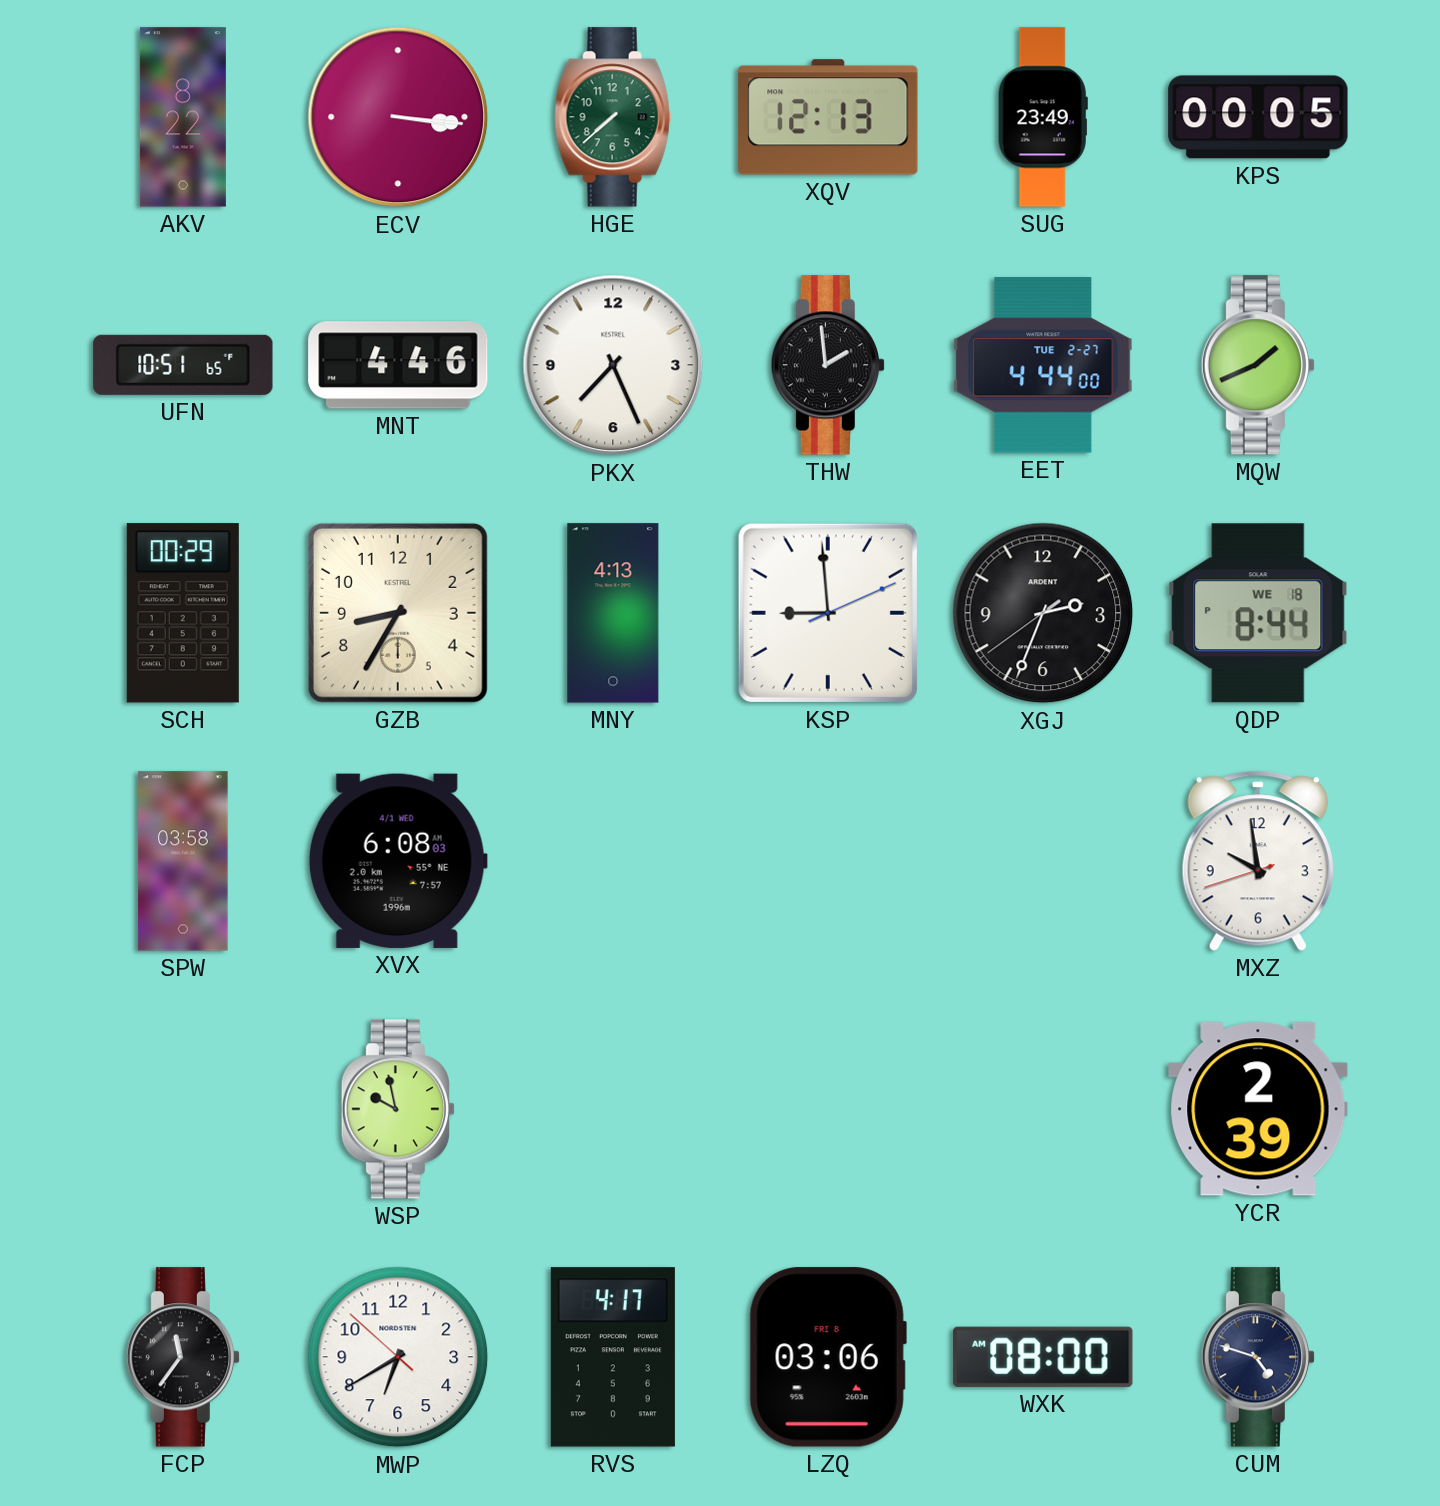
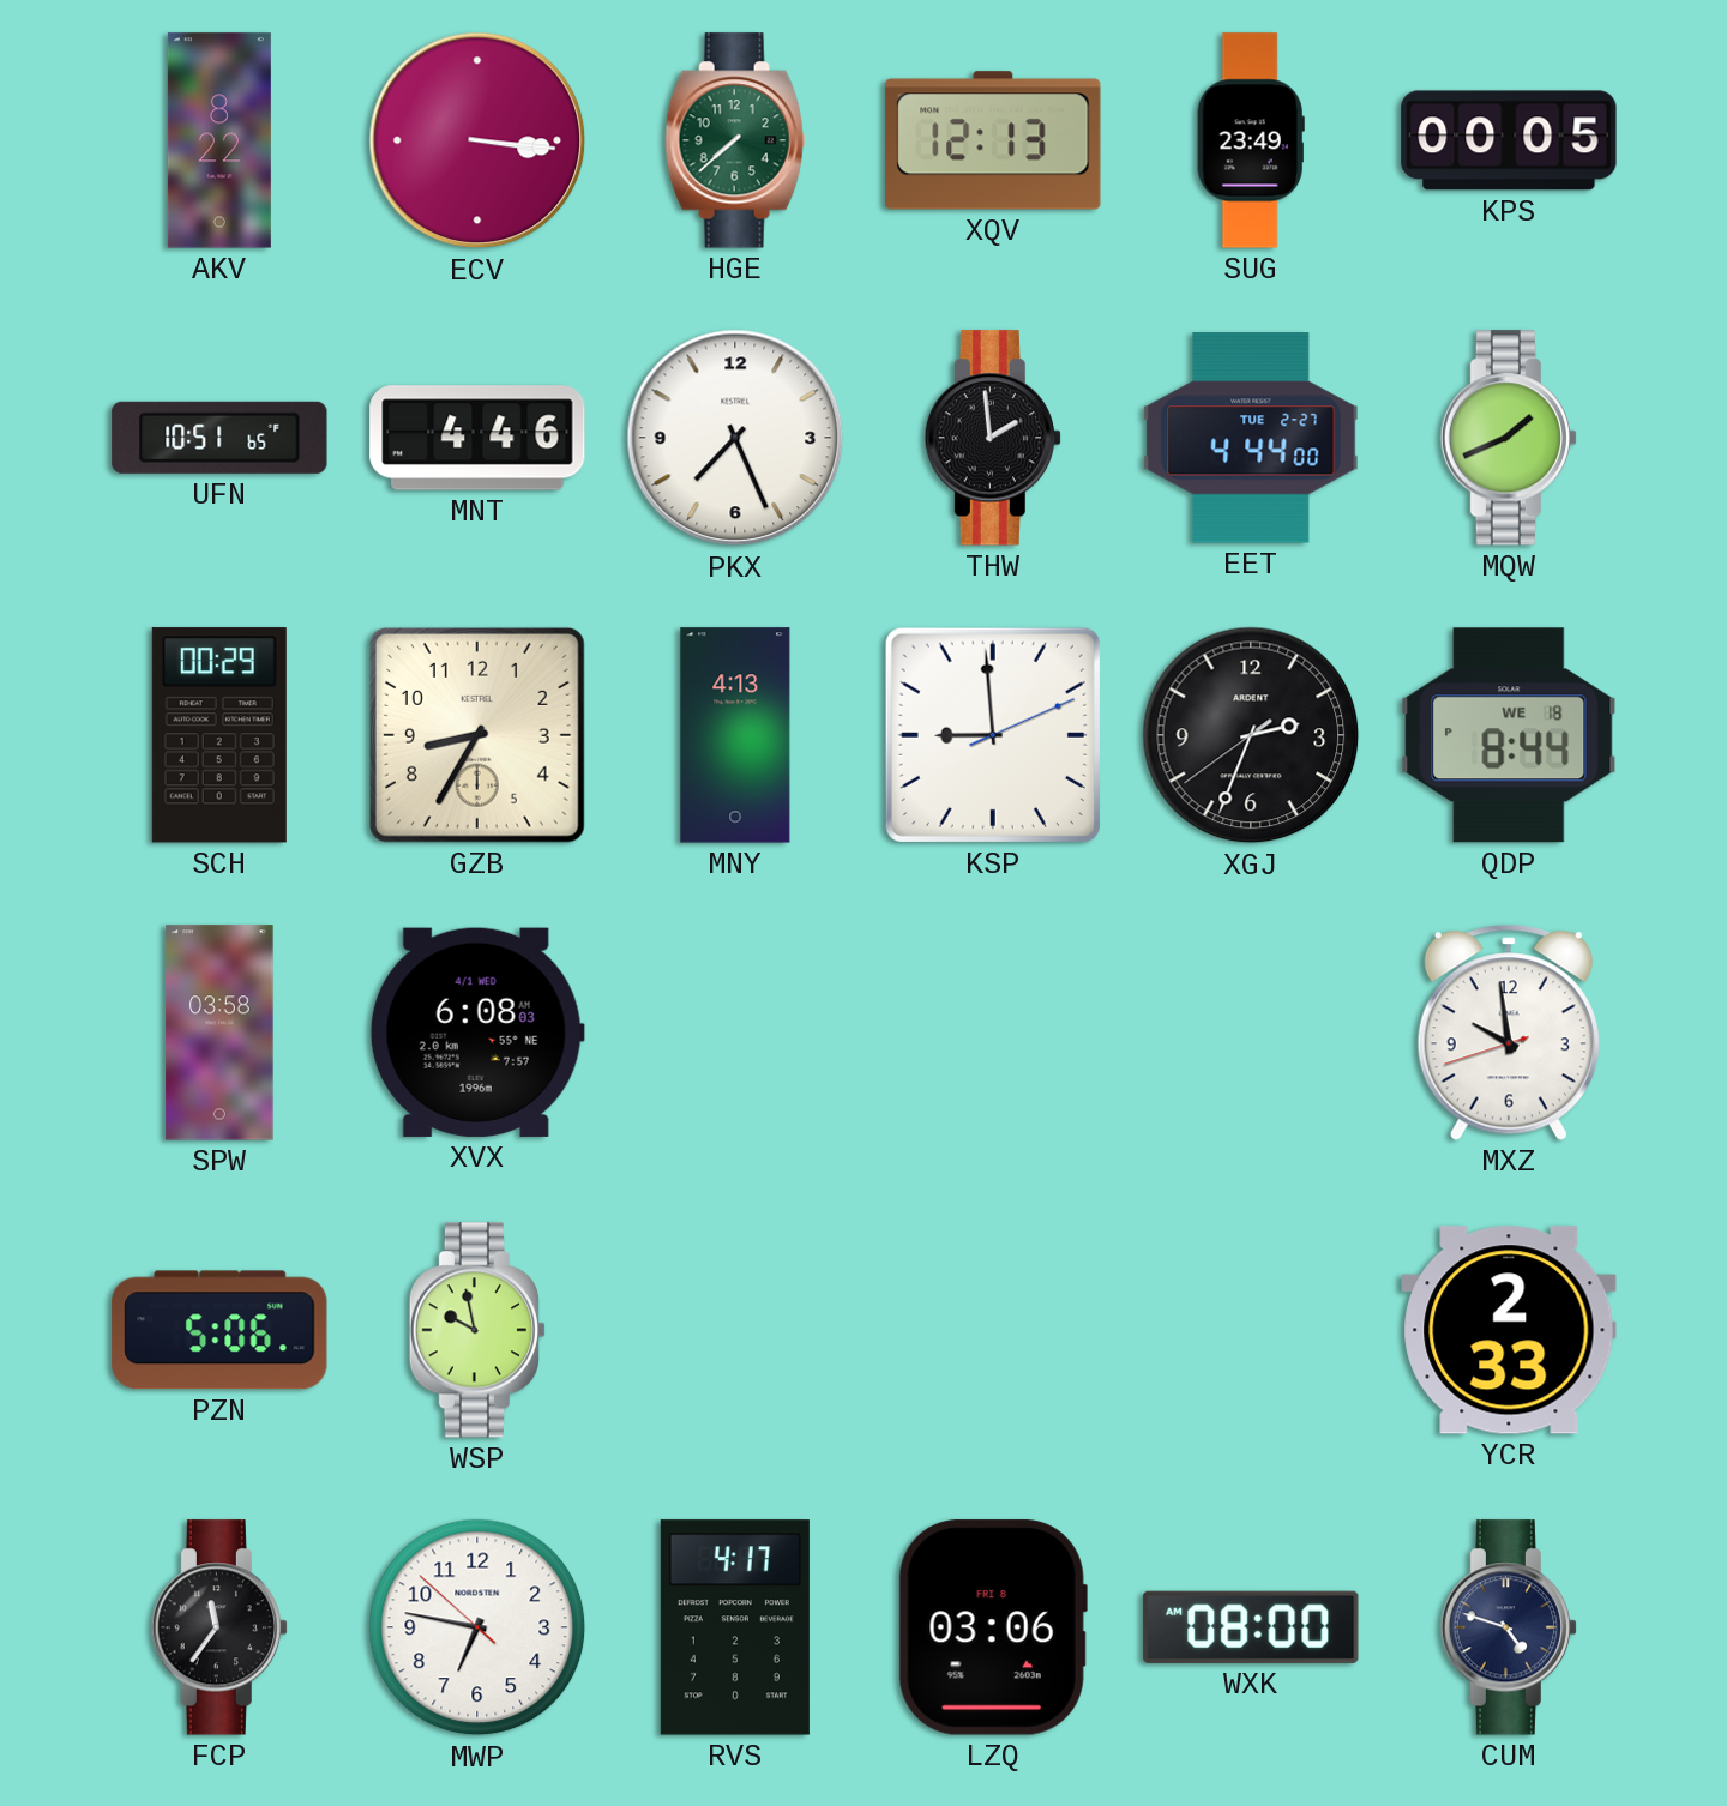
PZN: none -> 5:06 (219, 1330)
YCR: 2:39 -> 2:33 (1509, 1330)
MWP: 6:39 -> 6:46 (477, 1627)
